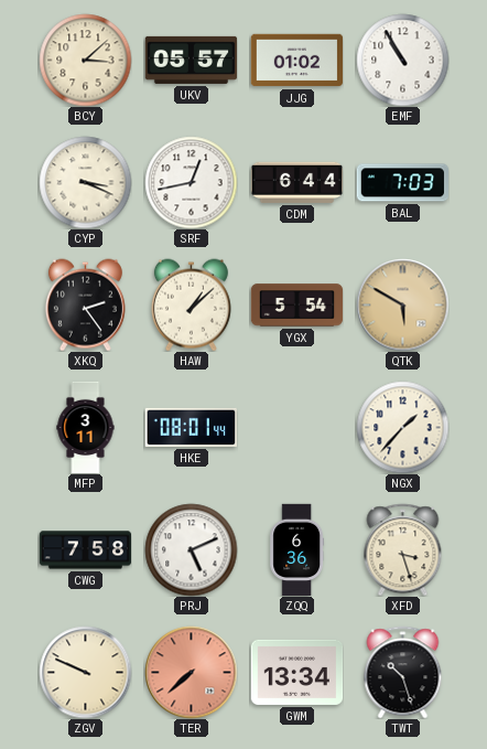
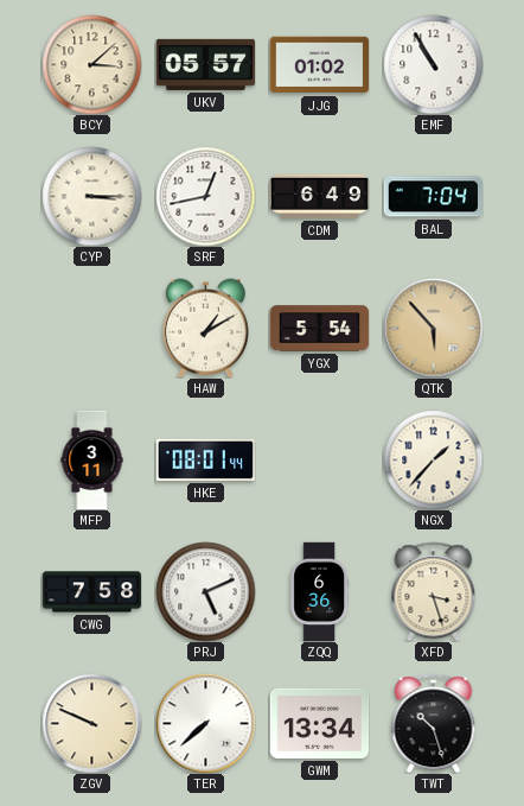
CYP: 3:19 -> 3:15 (91, 196)
CDM: 6:44 -> 6:49 (319, 196)
BAL: 7:03 -> 7:04 (433, 197)
XKQ: 2:24 -> none (85, 304)
HAW: 1:08 -> 1:10 (205, 328)
QTK: 5:50 -> 5:53 (433, 328)
TER dial: salmon -> white (205, 723)
